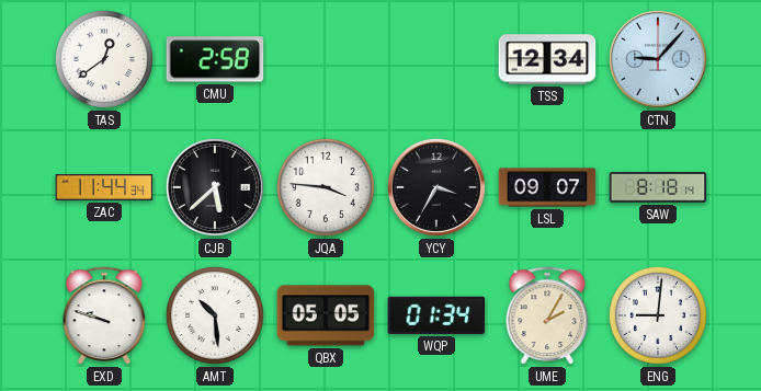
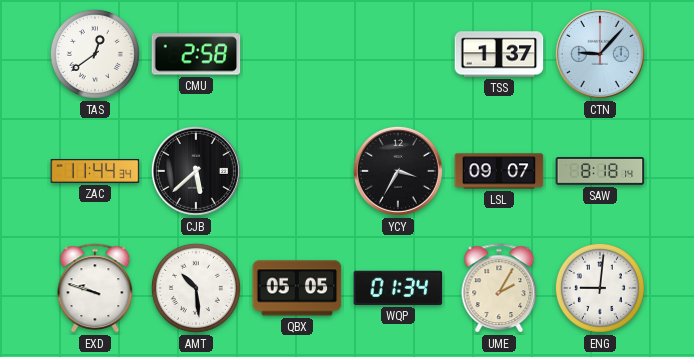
TSS: 12:34 -> 1:37 (499, 54)
JQA: 3:46 -> none (326, 187)
